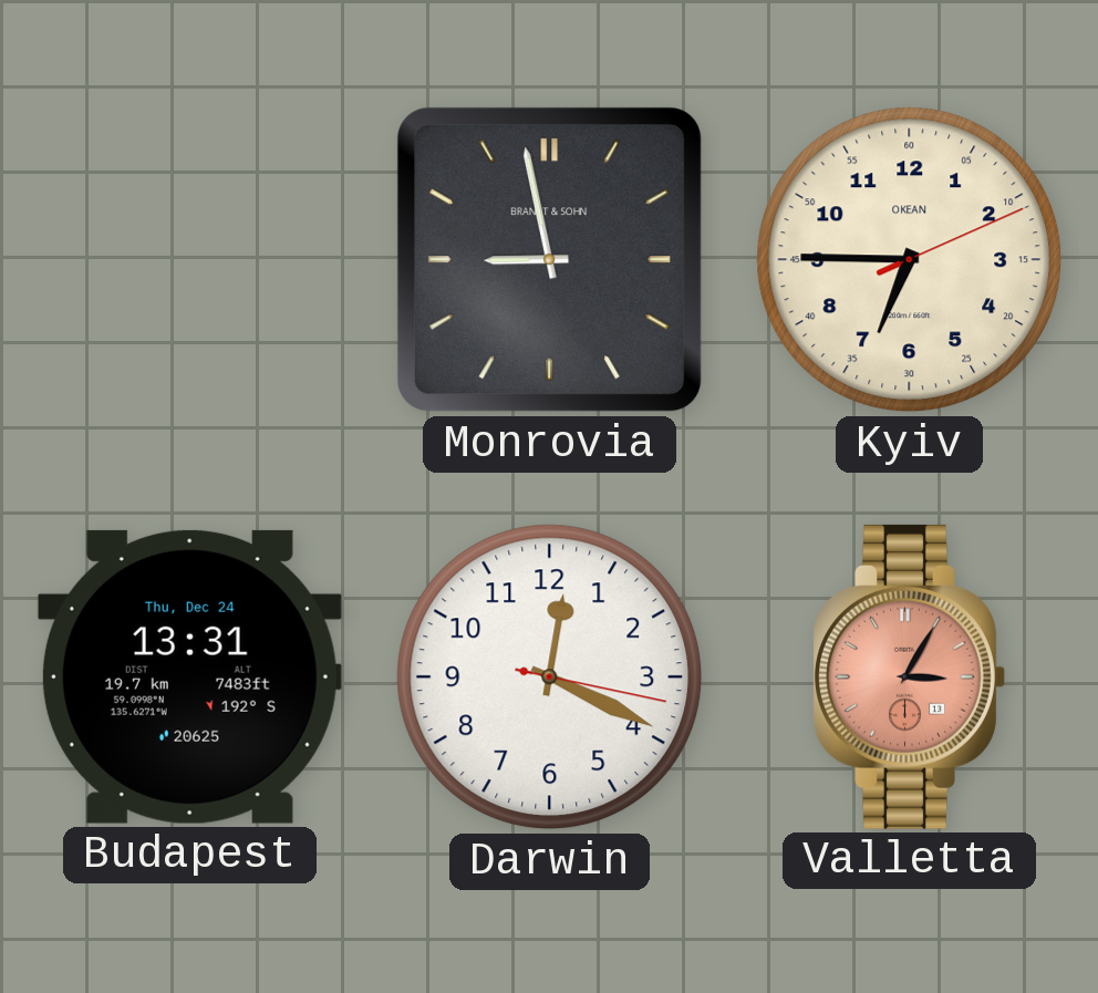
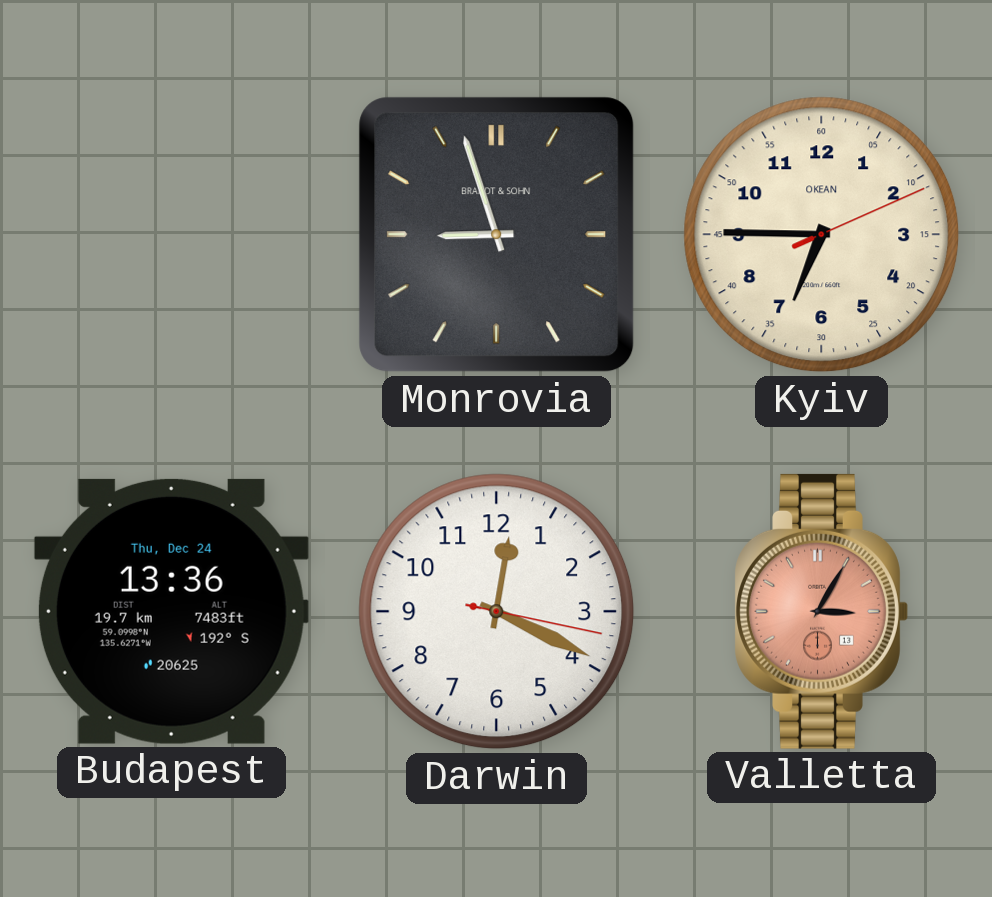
Monrovia: 8:58 -> 8:57 (497, 235)
Budapest: 13:31 -> 13:36 (171, 611)
